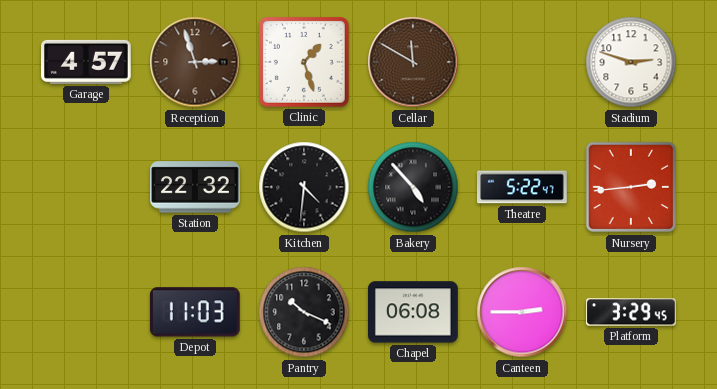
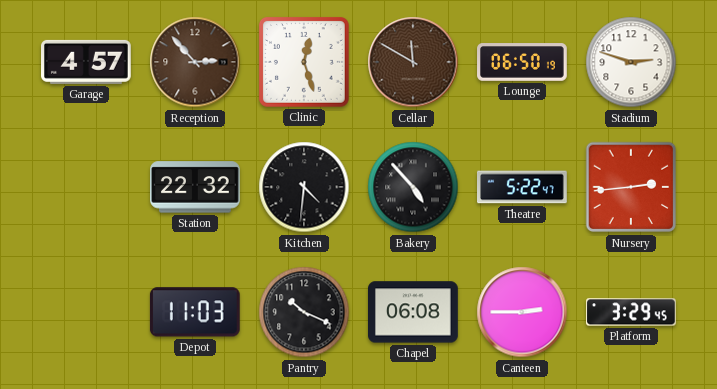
Reception: 2:57 -> 2:53 (195, 62)
Clinic: 1:27 -> 12:27 (304, 62)
Lounge: none -> 06:50 (522, 62)
